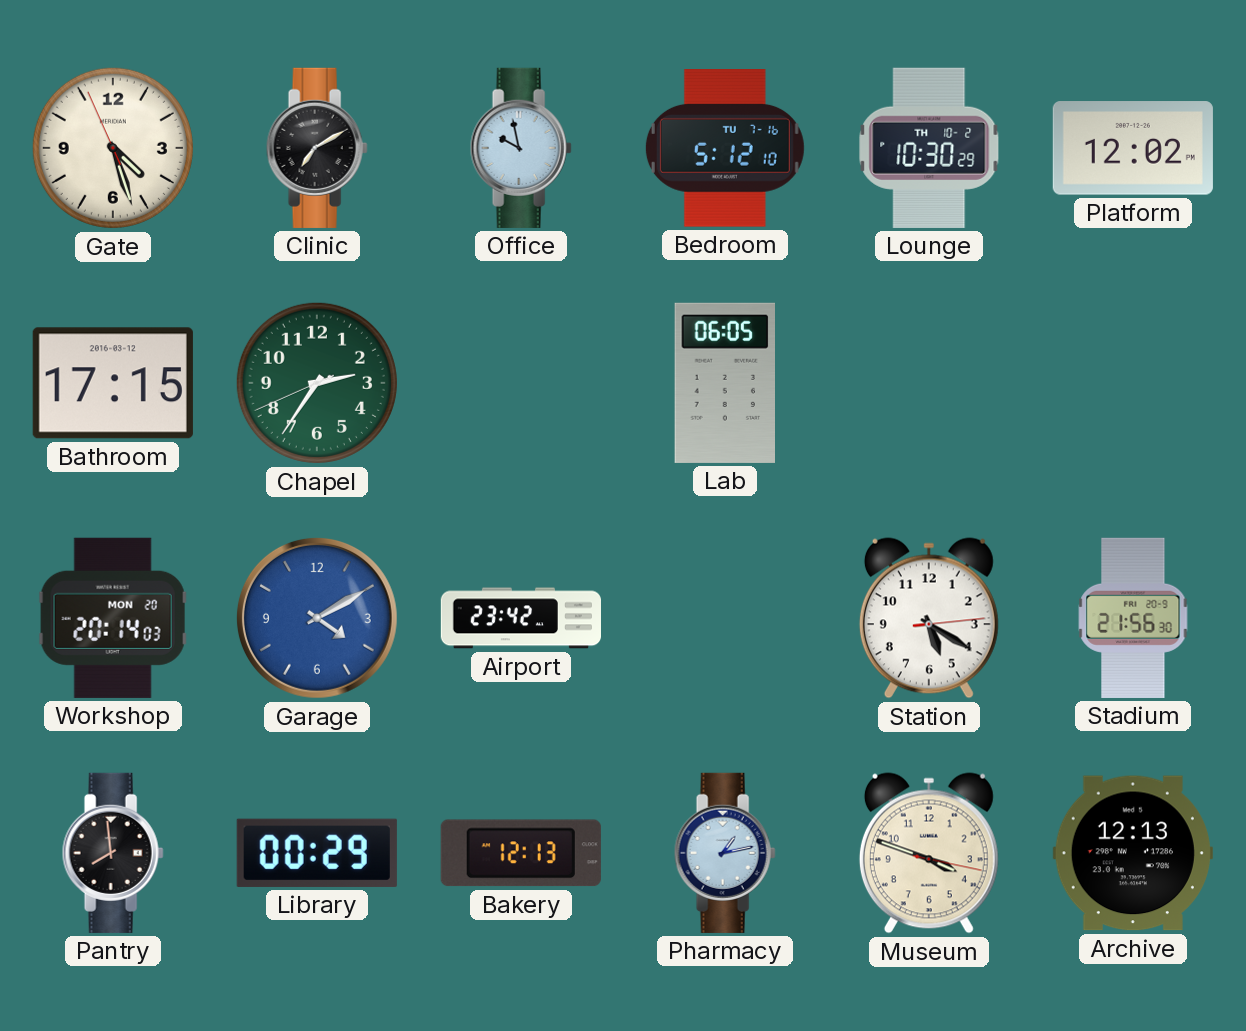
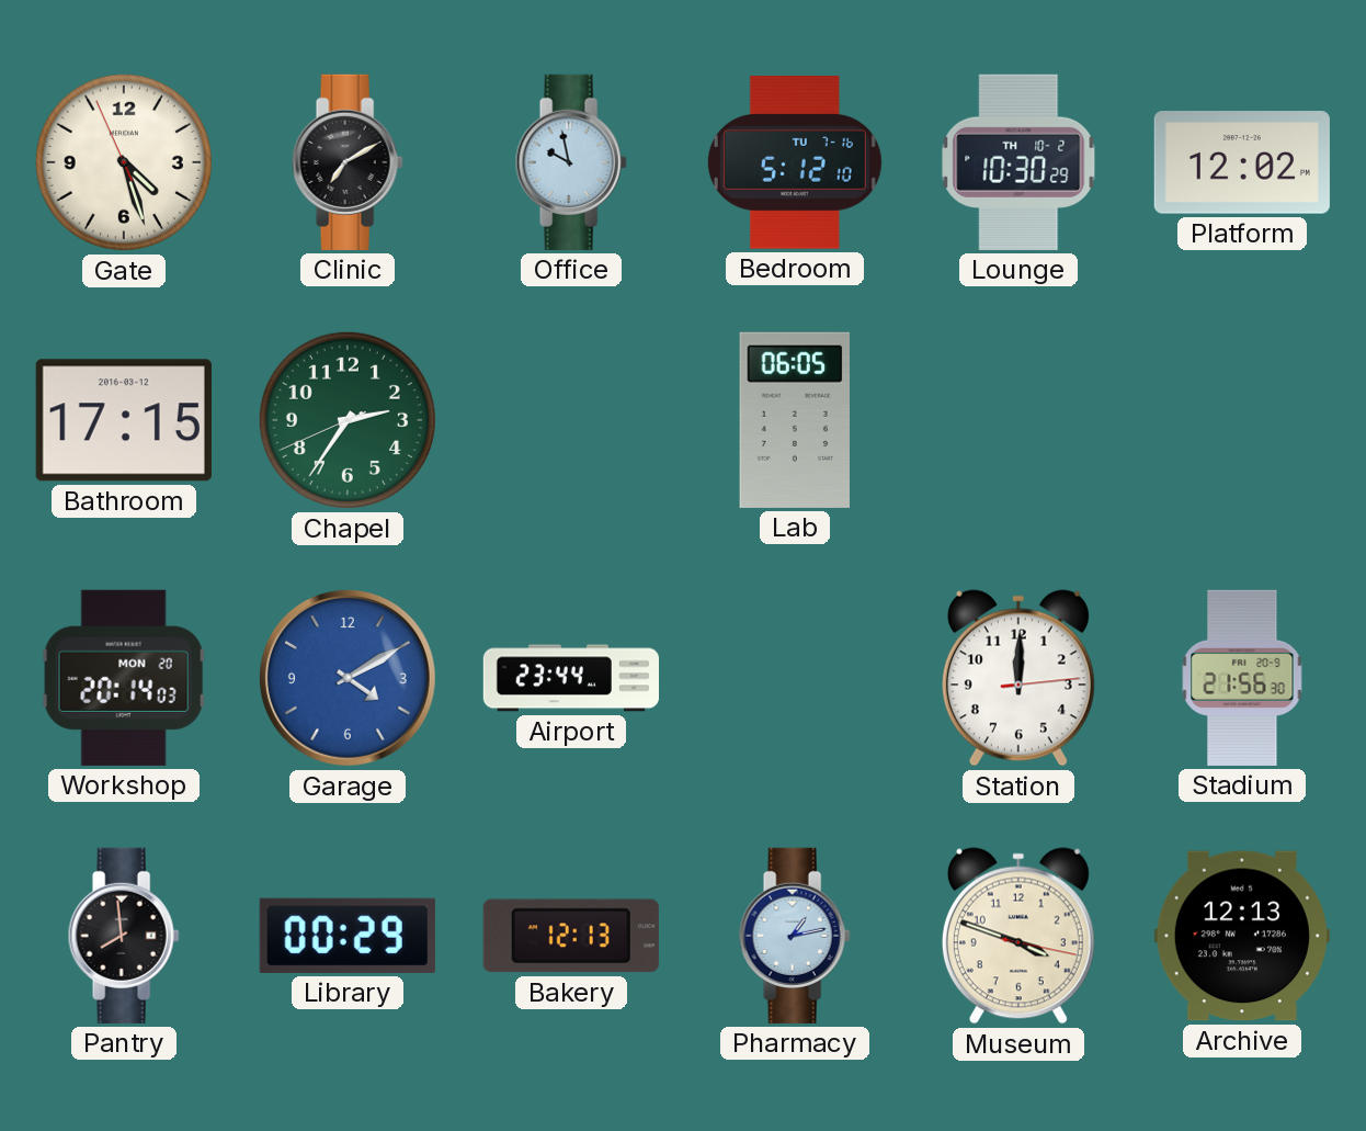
Airport: 23:42 -> 23:44 (570, 678)
Station: 5:20 -> 12:00 (1018, 678)
